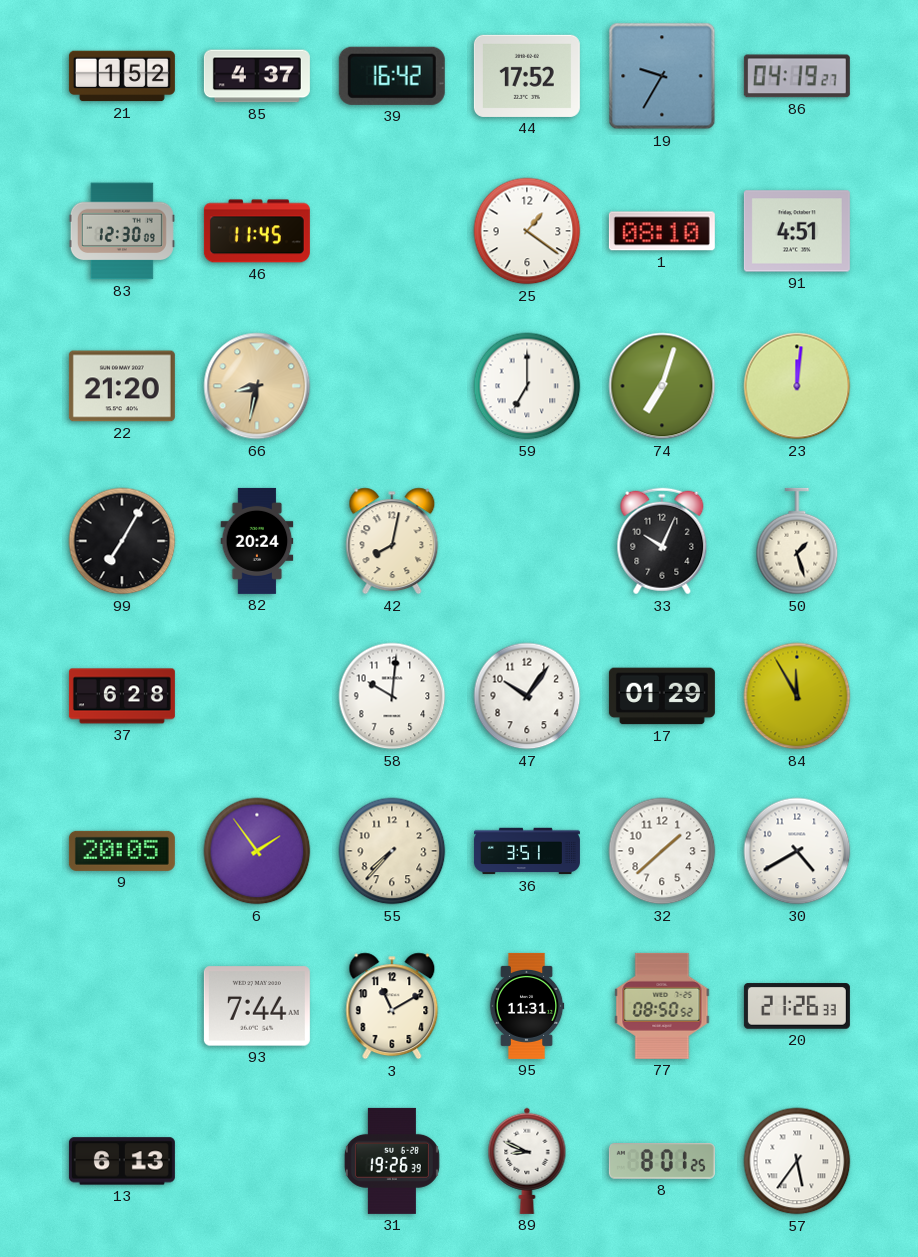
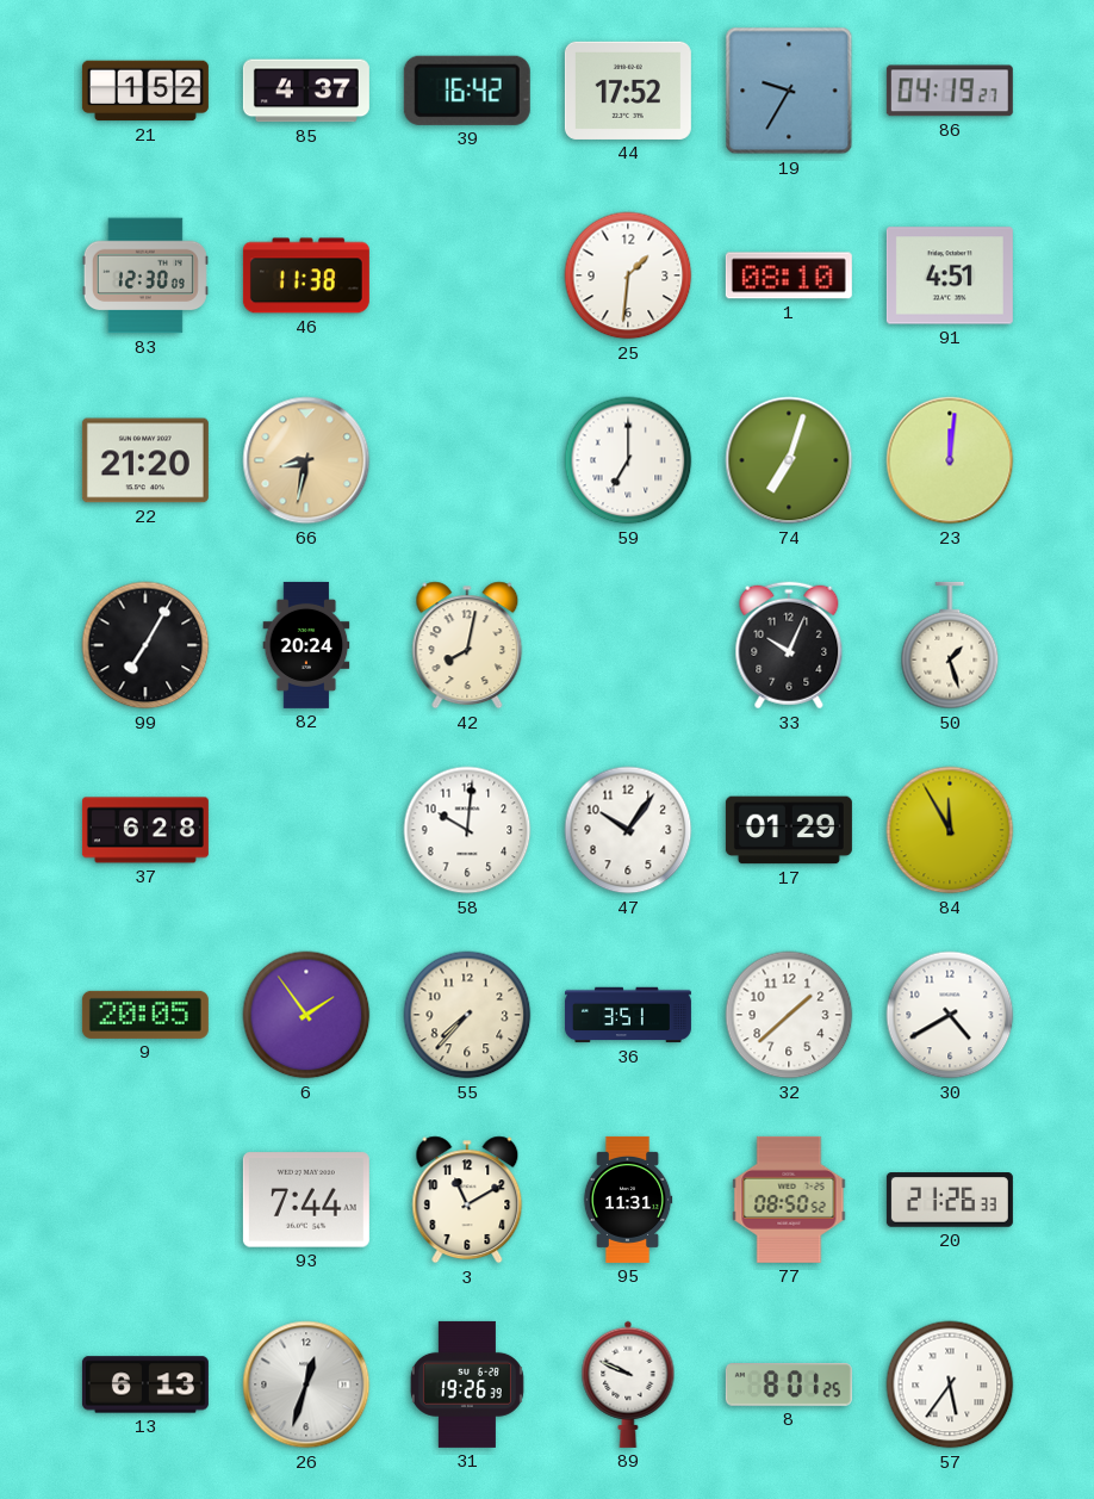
46: 11:45 -> 11:38 (306, 275)
25: 1:21 -> 1:31 (628, 275)
26: none -> 12:33 (306, 1385)
89: 8:49 -> 9:49 (628, 1385)
